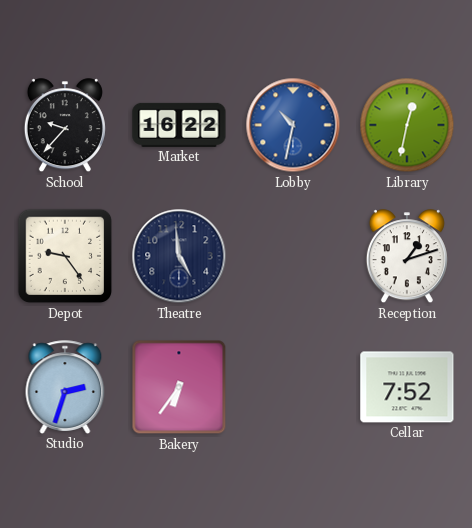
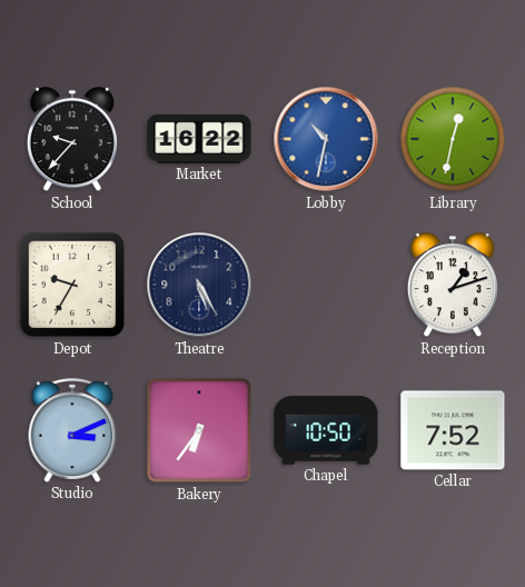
Depot: 9:24 -> 9:35 (72, 285)
Theatre: 4:59 -> 5:25 (199, 285)
Studio: 2:33 -> 3:11 (72, 430)
Chapel: none -> 10:50 (326, 430)
